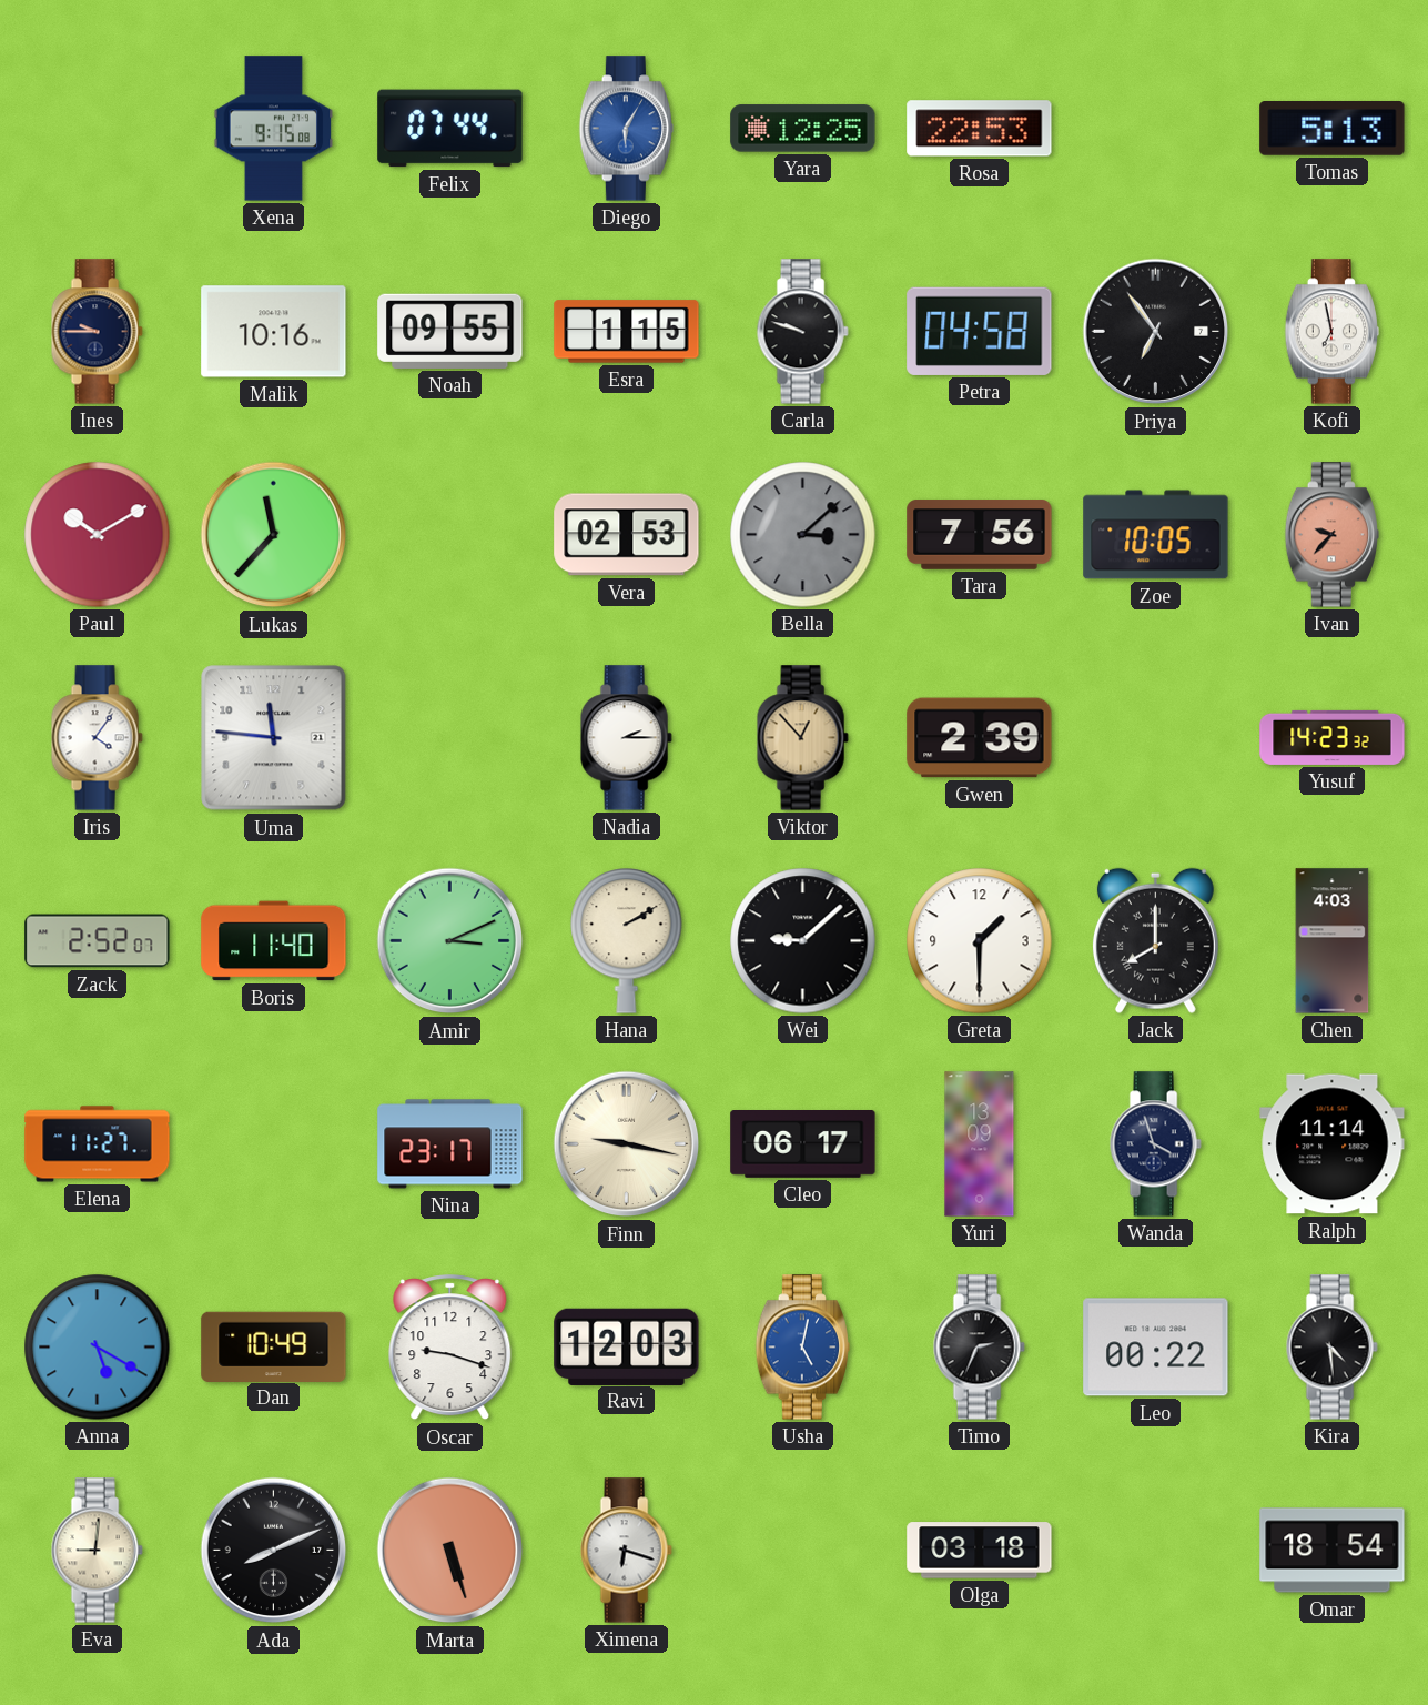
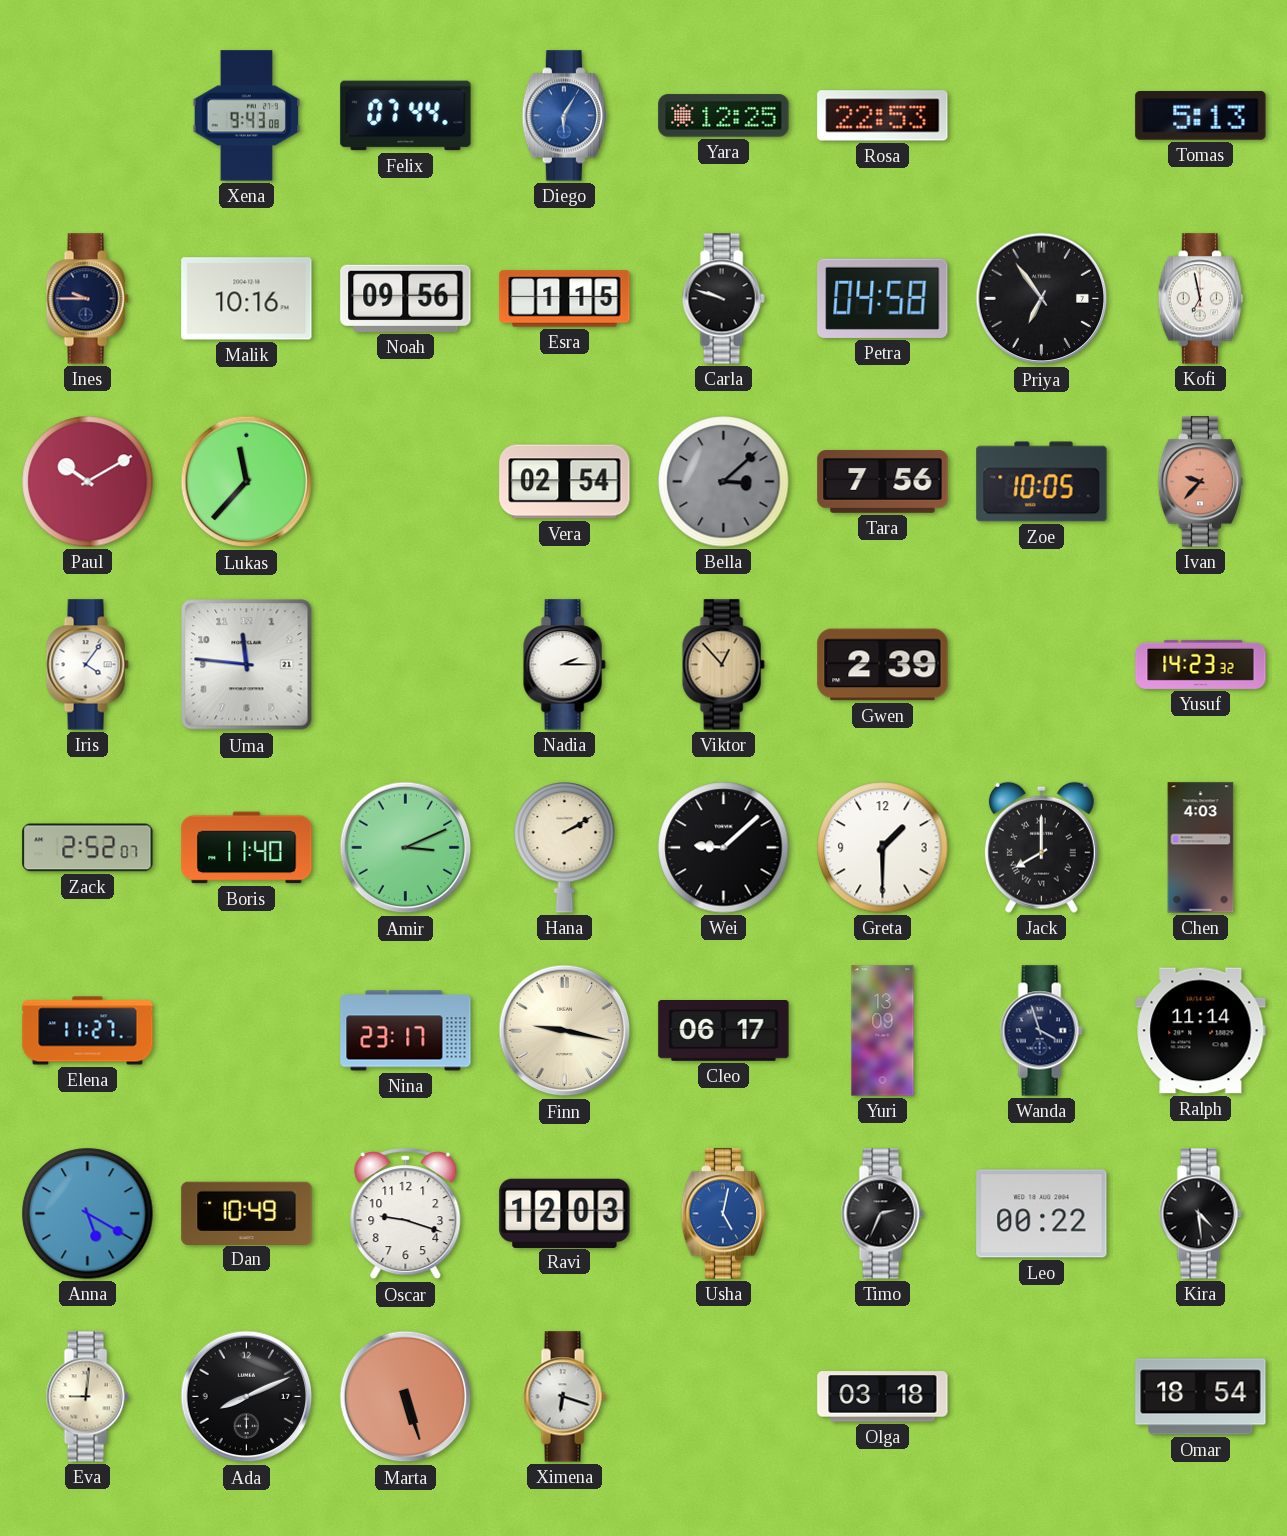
Xena: 9:15 -> 9:43 (247, 116)
Noah: 09:55 -> 09:56 (406, 298)
Vera: 02:53 -> 02:54 (565, 482)
